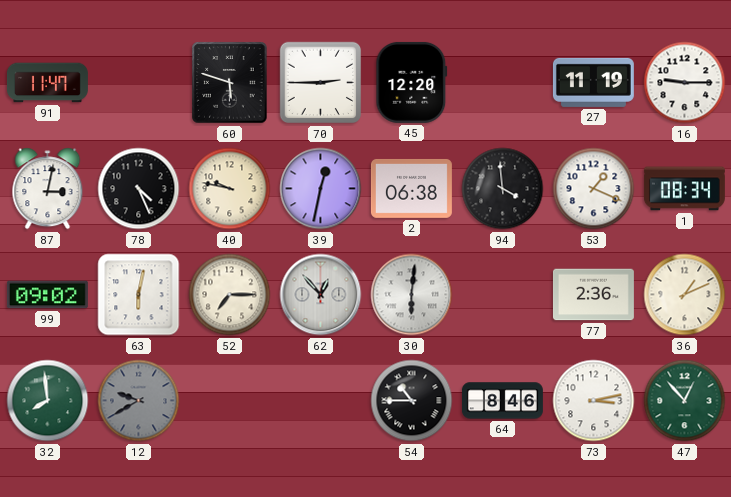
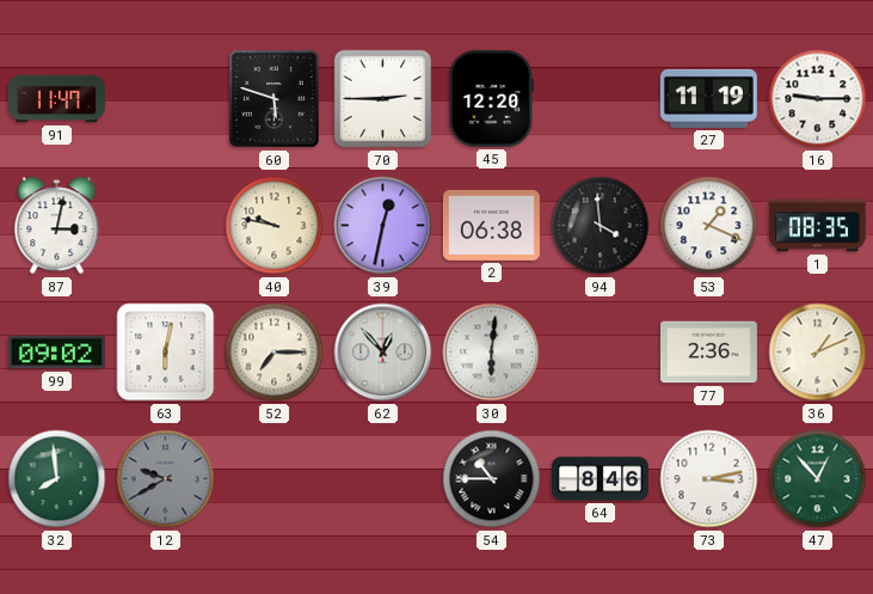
78: 4:26 -> none (139, 189)
1: 08:34 -> 08:35 (817, 226)
